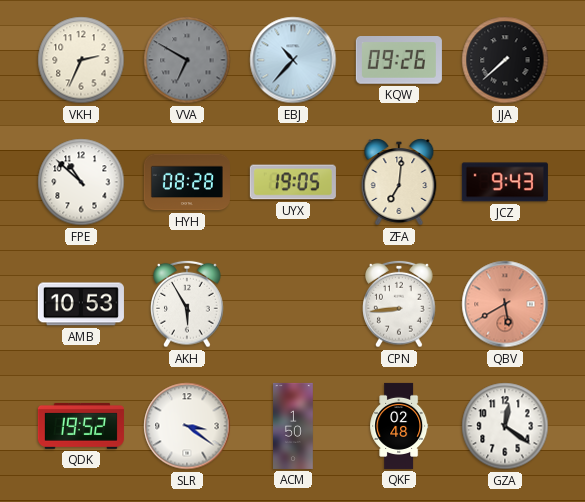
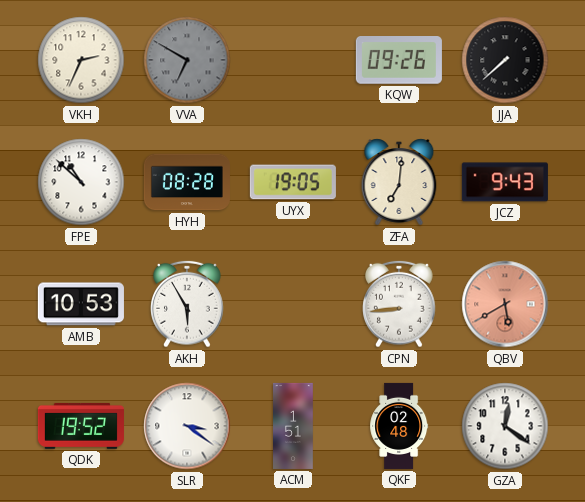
EBJ: 10:37 -> none (293, 60)
ACM: 1:50 -> 1:51 (294, 426)
